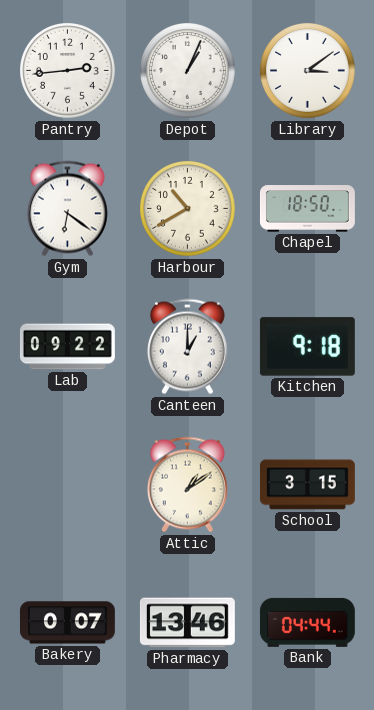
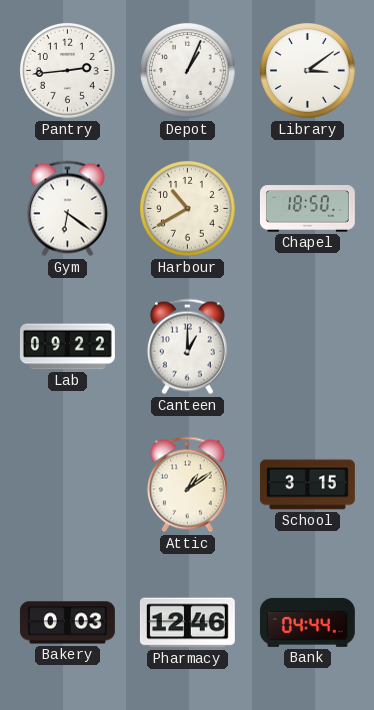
Kitchen: 9:18 -> none (307, 347)
Bakery: 0:07 -> 0:03 (67, 623)
Pharmacy: 13:46 -> 12:46 (187, 623)
